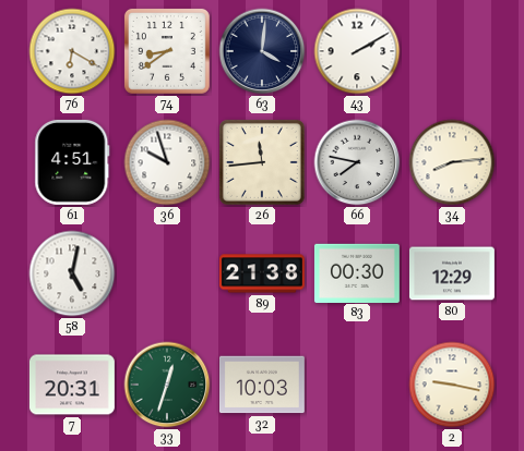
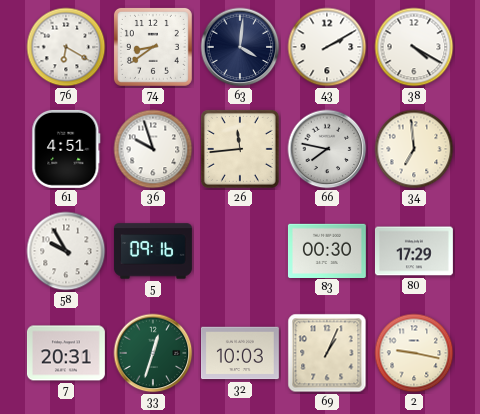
38: none -> 4:20 (414, 47)
34: 8:14 -> 6:59 (414, 149)
58: 5:02 -> 9:55 (66, 251)
5: none -> 09:16 (153, 251)
89: 21:38 -> none (262, 273)
80: 12:29 -> 17:29 (414, 251)
69: none -> 1:04 (327, 353)
